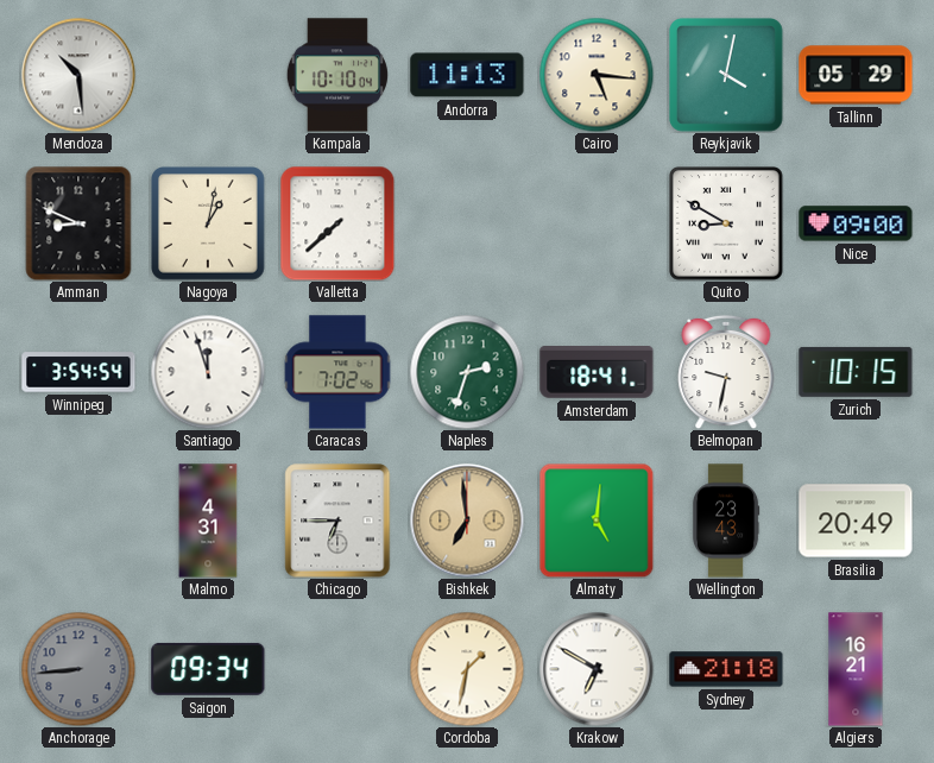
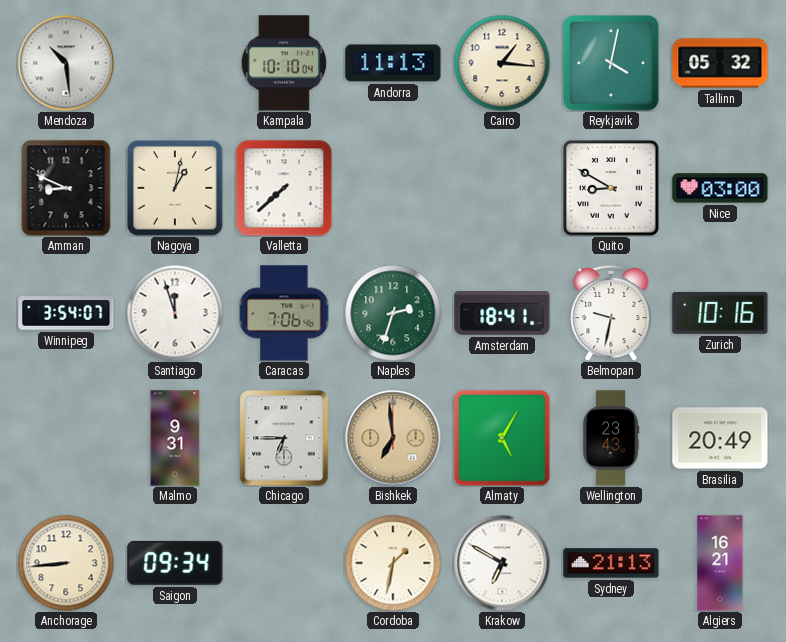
Cairo: 5:16 -> 1:16 (502, 63)
Tallinn: 05:29 -> 05:32 (720, 63)
Nice: 09:00 -> 03:00 (720, 188)
Winnipeg: 3:54:54 -> 3:54:07 (66, 313)
Caracas: 7:02 -> 7:06 (284, 313)
Zurich: 10:15 -> 10:16 (720, 313)
Malmo: 4:31 -> 9:31 (175, 438)
Almaty: 5:01 -> 5:05 (502, 438)
Anchorage dial: grey -> cream (66, 563)
Sydney: 21:18 -> 21:13 (611, 563)
